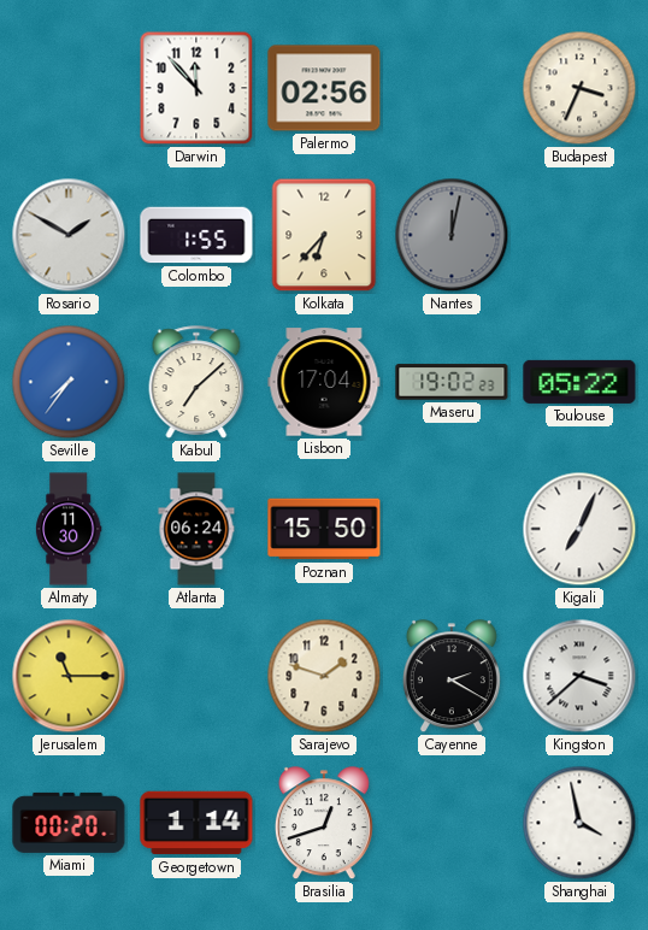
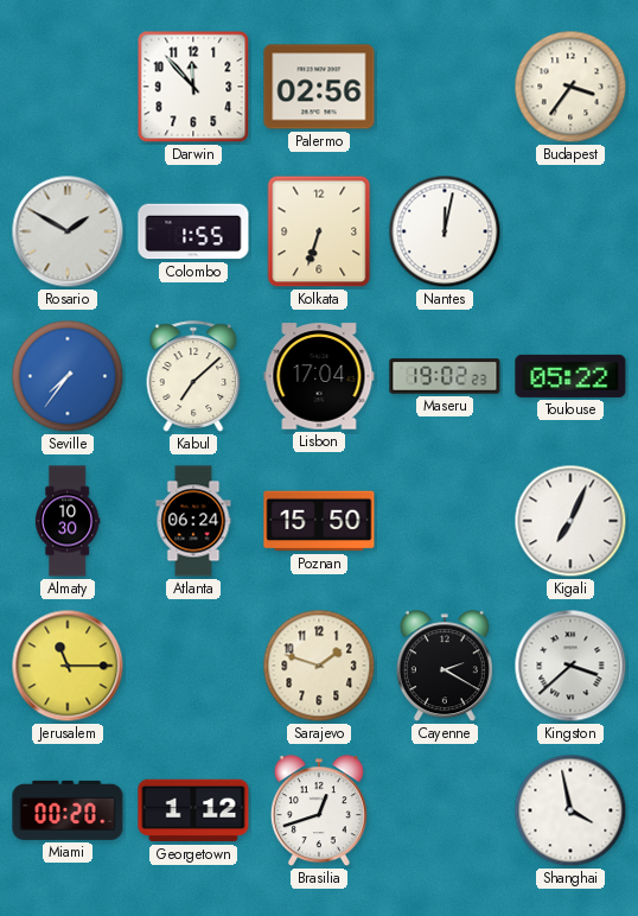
Budapest: 3:34 -> 3:36 (570, 87)
Kolkata: 6:37 -> 6:33 (319, 231)
Nantes dial: grey -> white (445, 231)
Almaty: 11:30 -> 10:30 (68, 521)
Georgetown: 1:14 -> 1:12 (193, 810)
